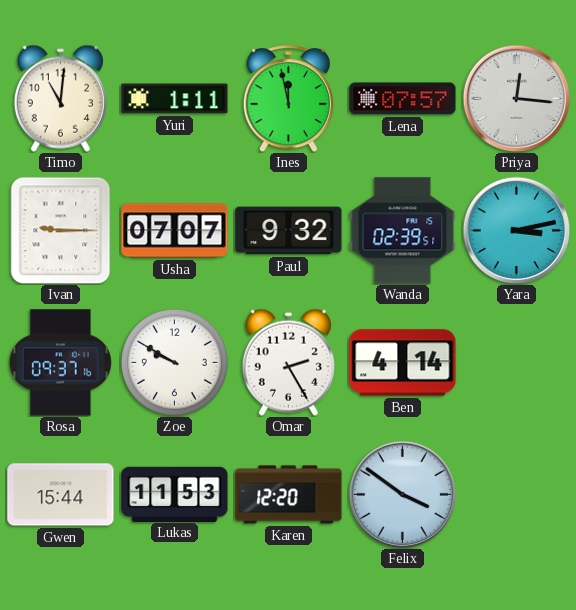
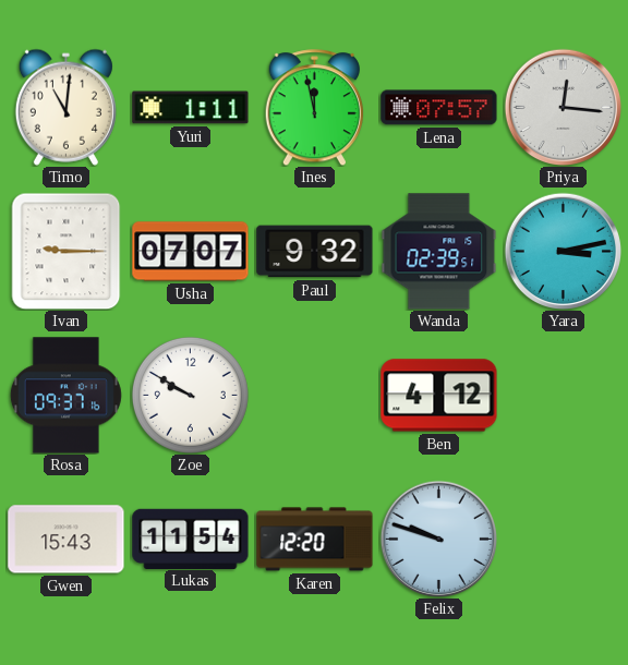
Omar: 2:25 -> none (288, 362)
Ben: 4:14 -> 4:12 (439, 396)
Gwen: 15:44 -> 15:43 (67, 540)
Lukas: 11:53 -> 11:54 (191, 539)
Felix: 3:51 -> 9:48 (438, 539)
